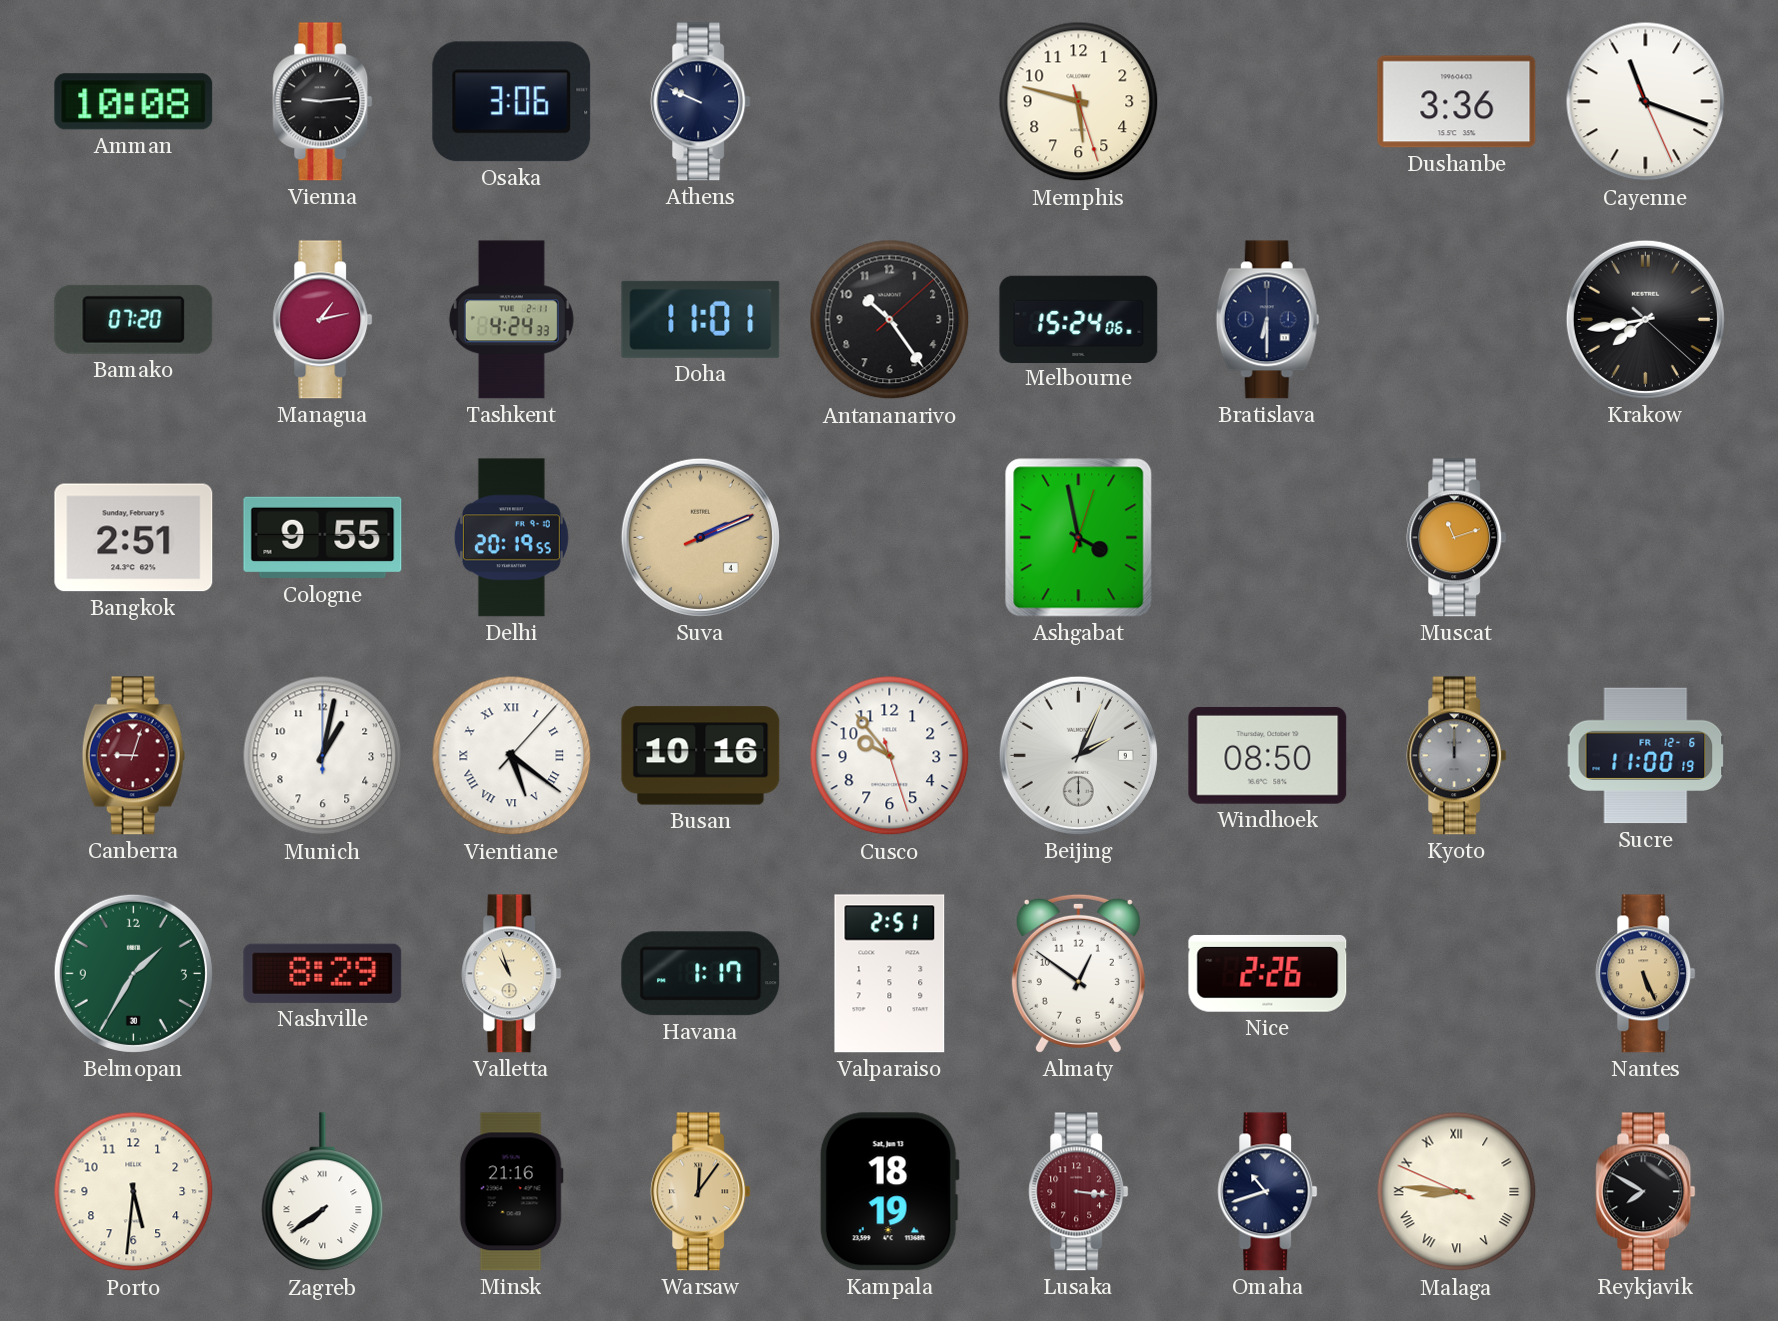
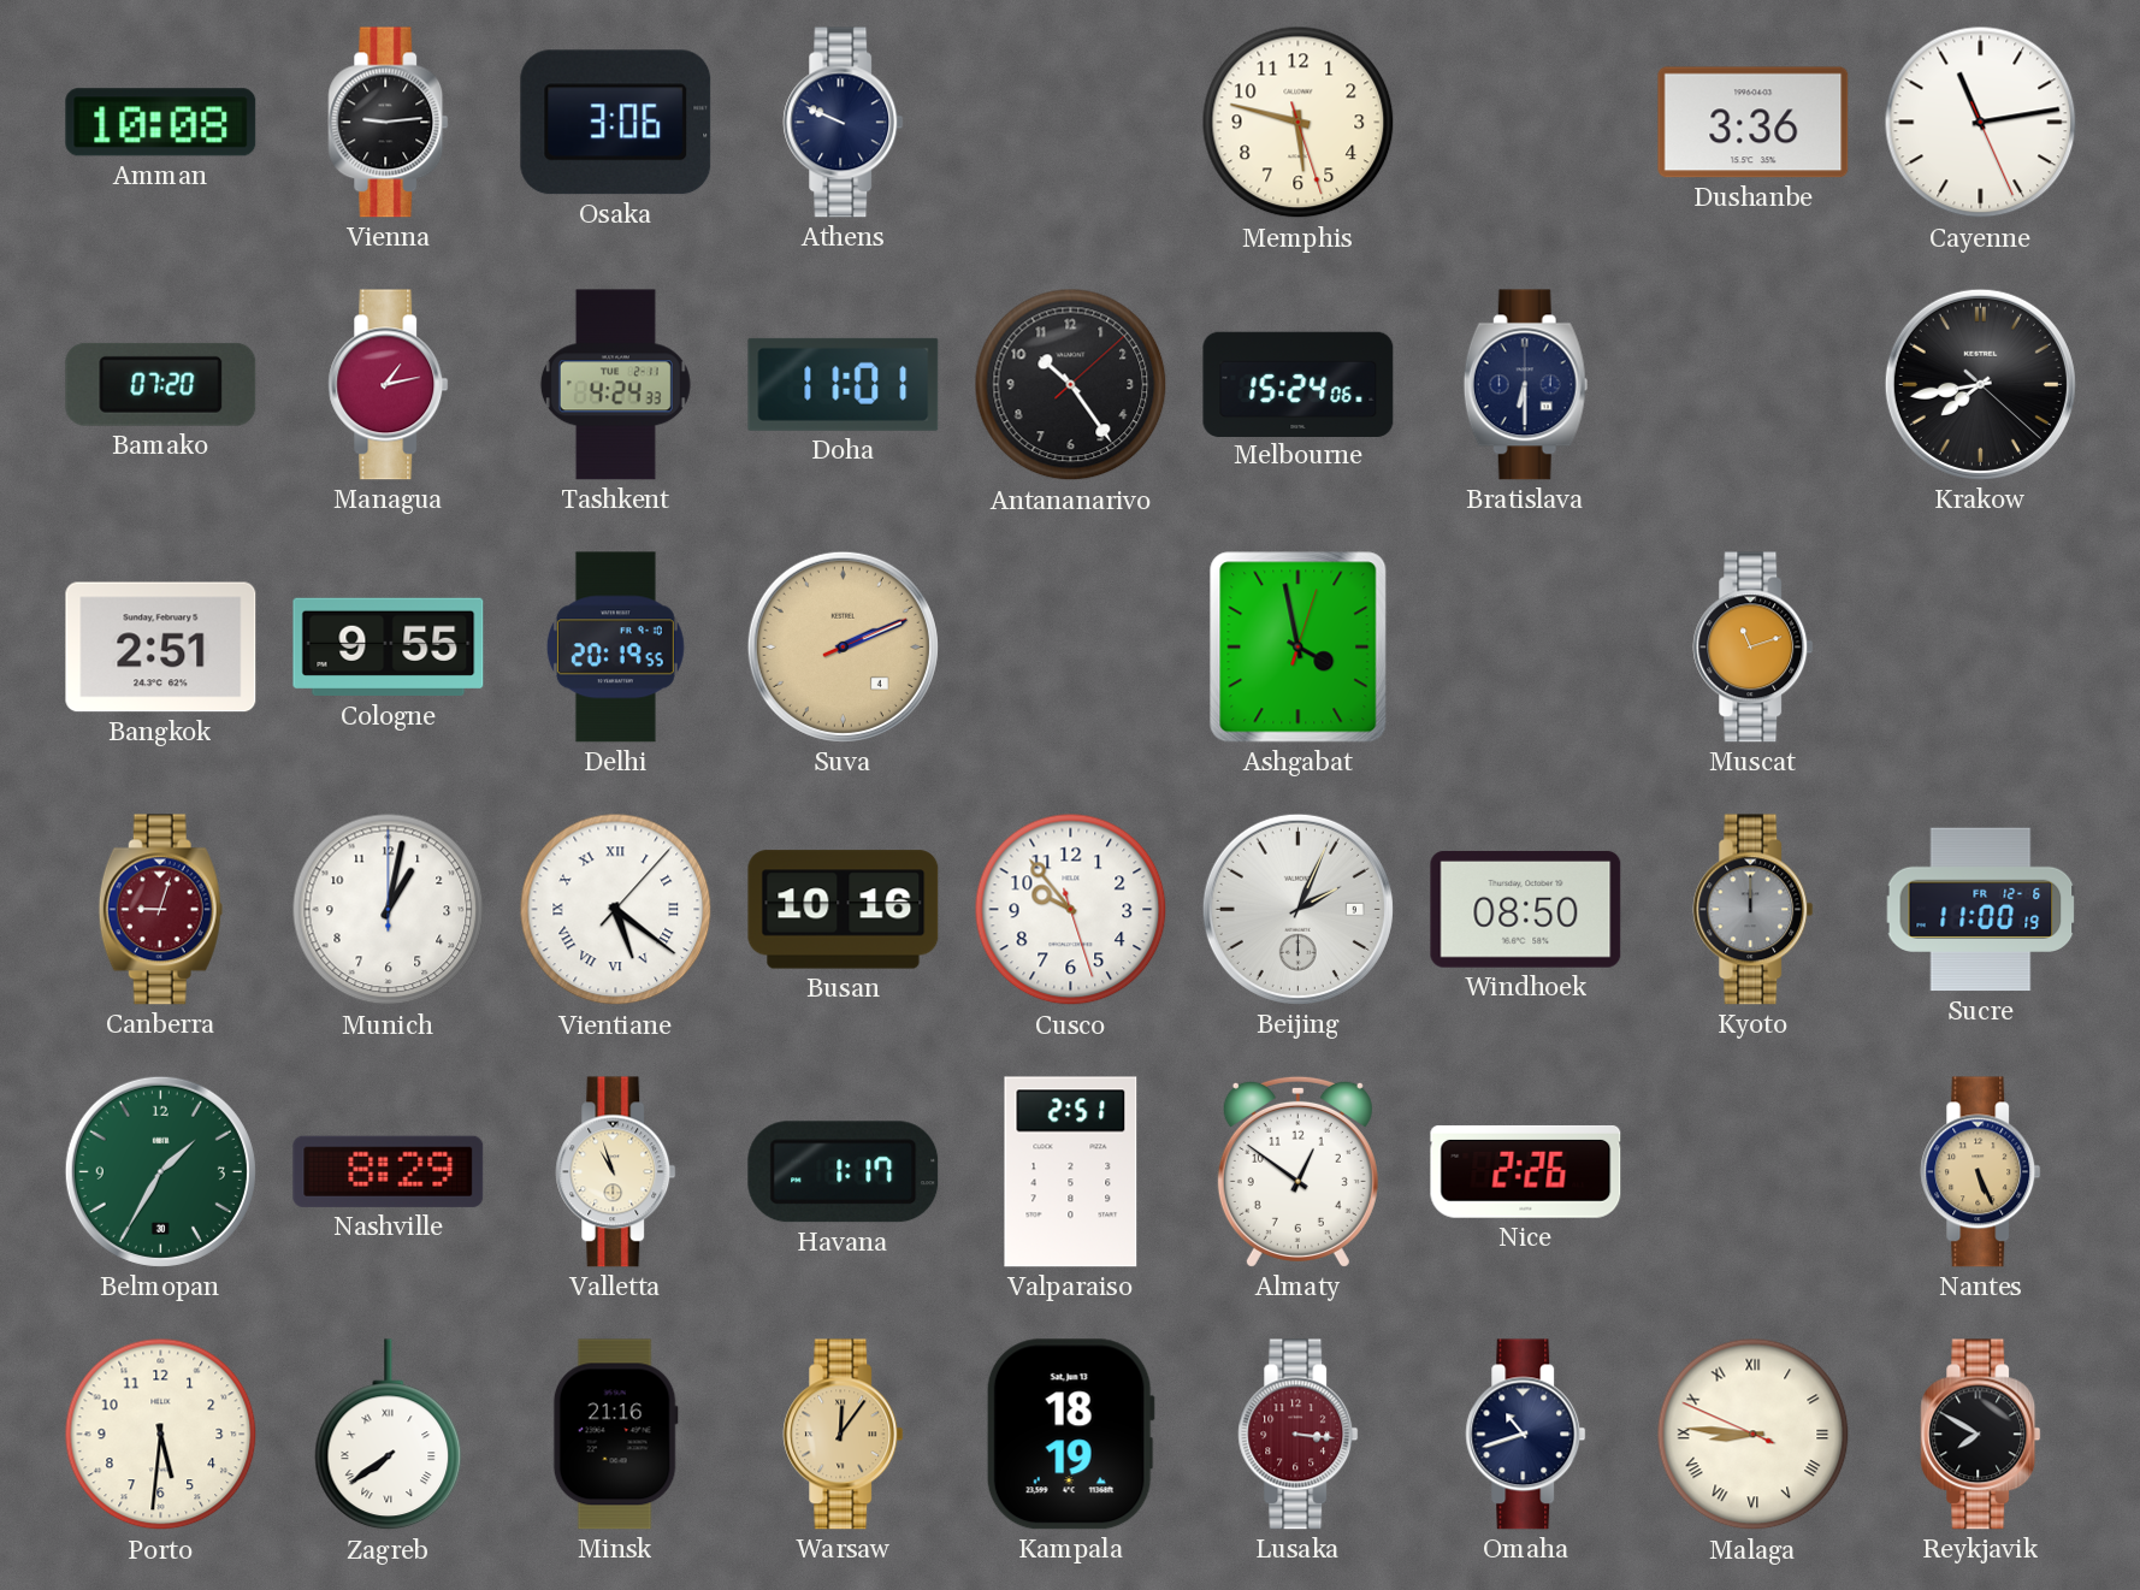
Cayenne: 11:18 -> 11:13 (1981, 123)
